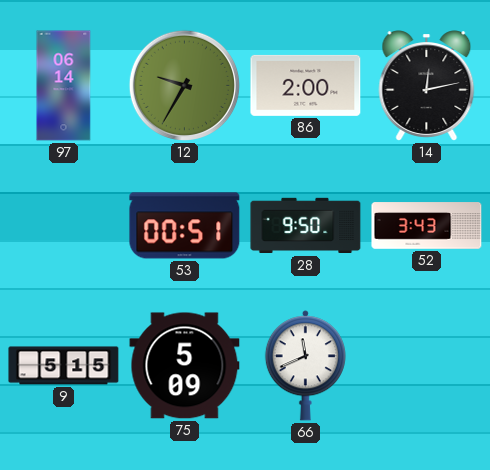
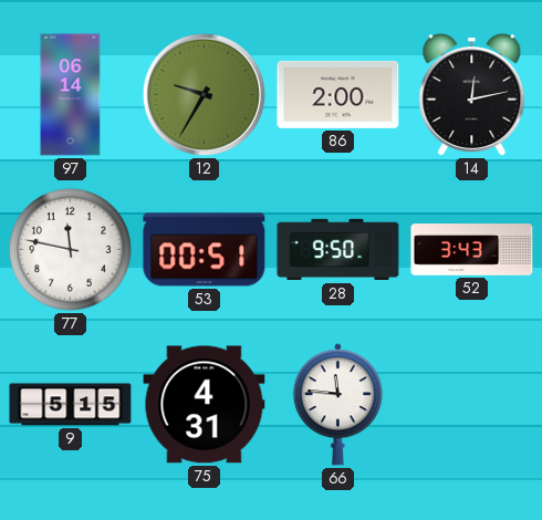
77: none -> 11:47 (71, 250)
75: 5:09 -> 4:31 (205, 405)
66: 11:41 -> 11:46 (337, 405)
